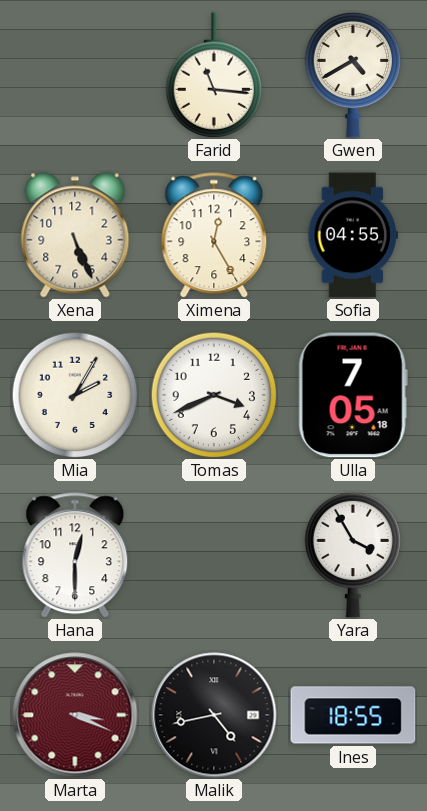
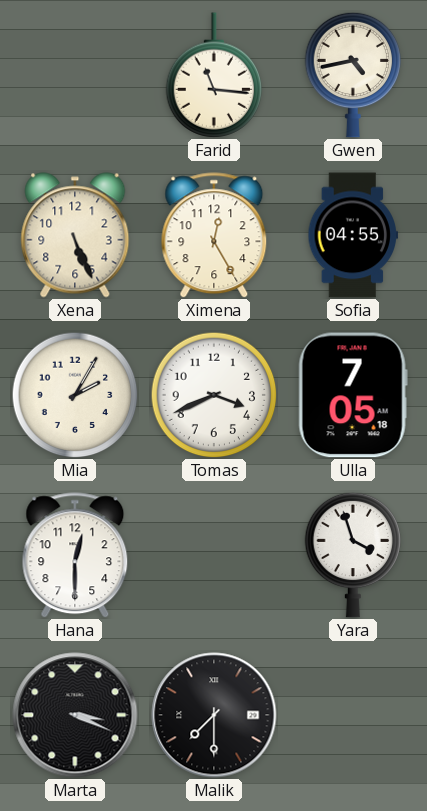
Gwen: 4:40 -> 4:43 (353, 75)
Yara: 3:55 -> 3:57 (353, 555)
Marta dial: burgundy -> black (75, 715)
Malik: 4:43 -> 7:30 (214, 715)
Ines: 18:55 -> none (353, 715)
